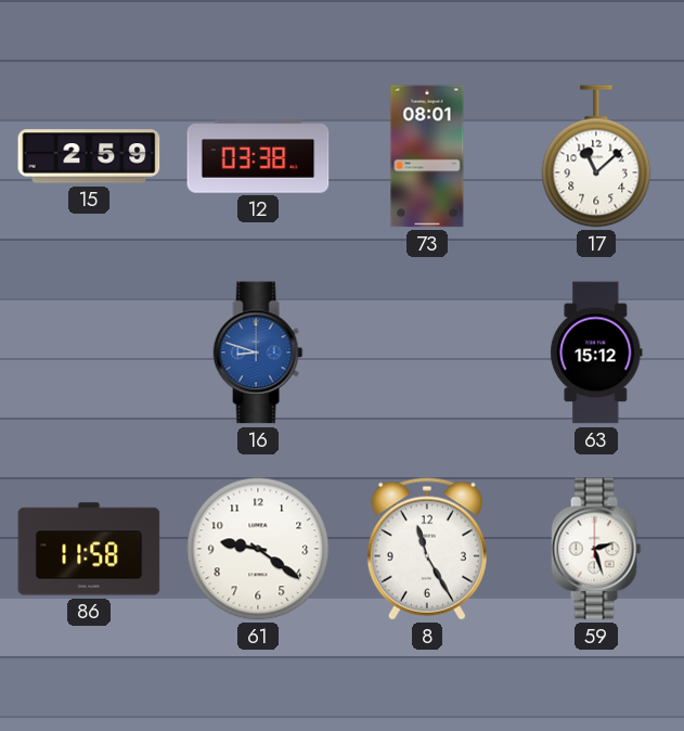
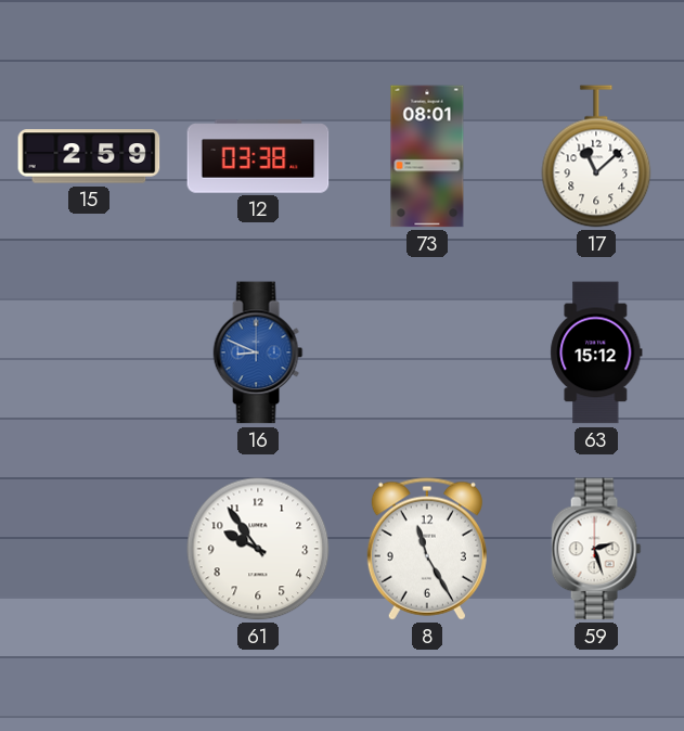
16: 8:48 -> 8:49 (258, 352)
86: 11:58 -> none (89, 549)
61: 9:21 -> 9:54 (258, 549)
